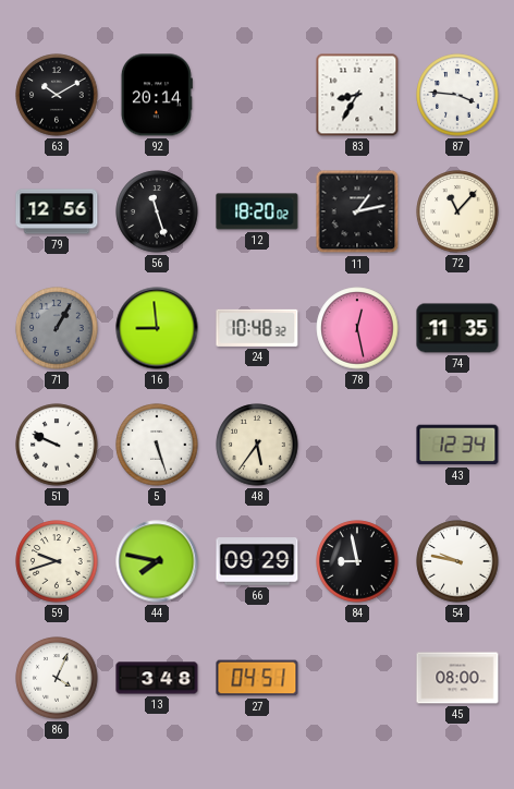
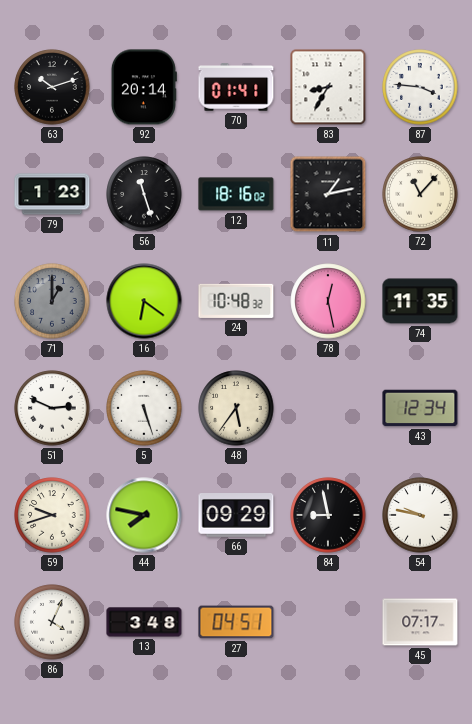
63: 10:10 -> 10:12 (52, 87)
70: none -> 01:41 (236, 87)
79: 12:56 -> 1:23 (52, 194)
12: 18:20 -> 18:16 (236, 194)
71: 1:05 -> 1:00 (52, 301)
16: 8:59 -> 6:21 (144, 301)
51: 9:49 -> 2:49 (52, 408)
45: 08:00 -> 07:17 (420, 622)
